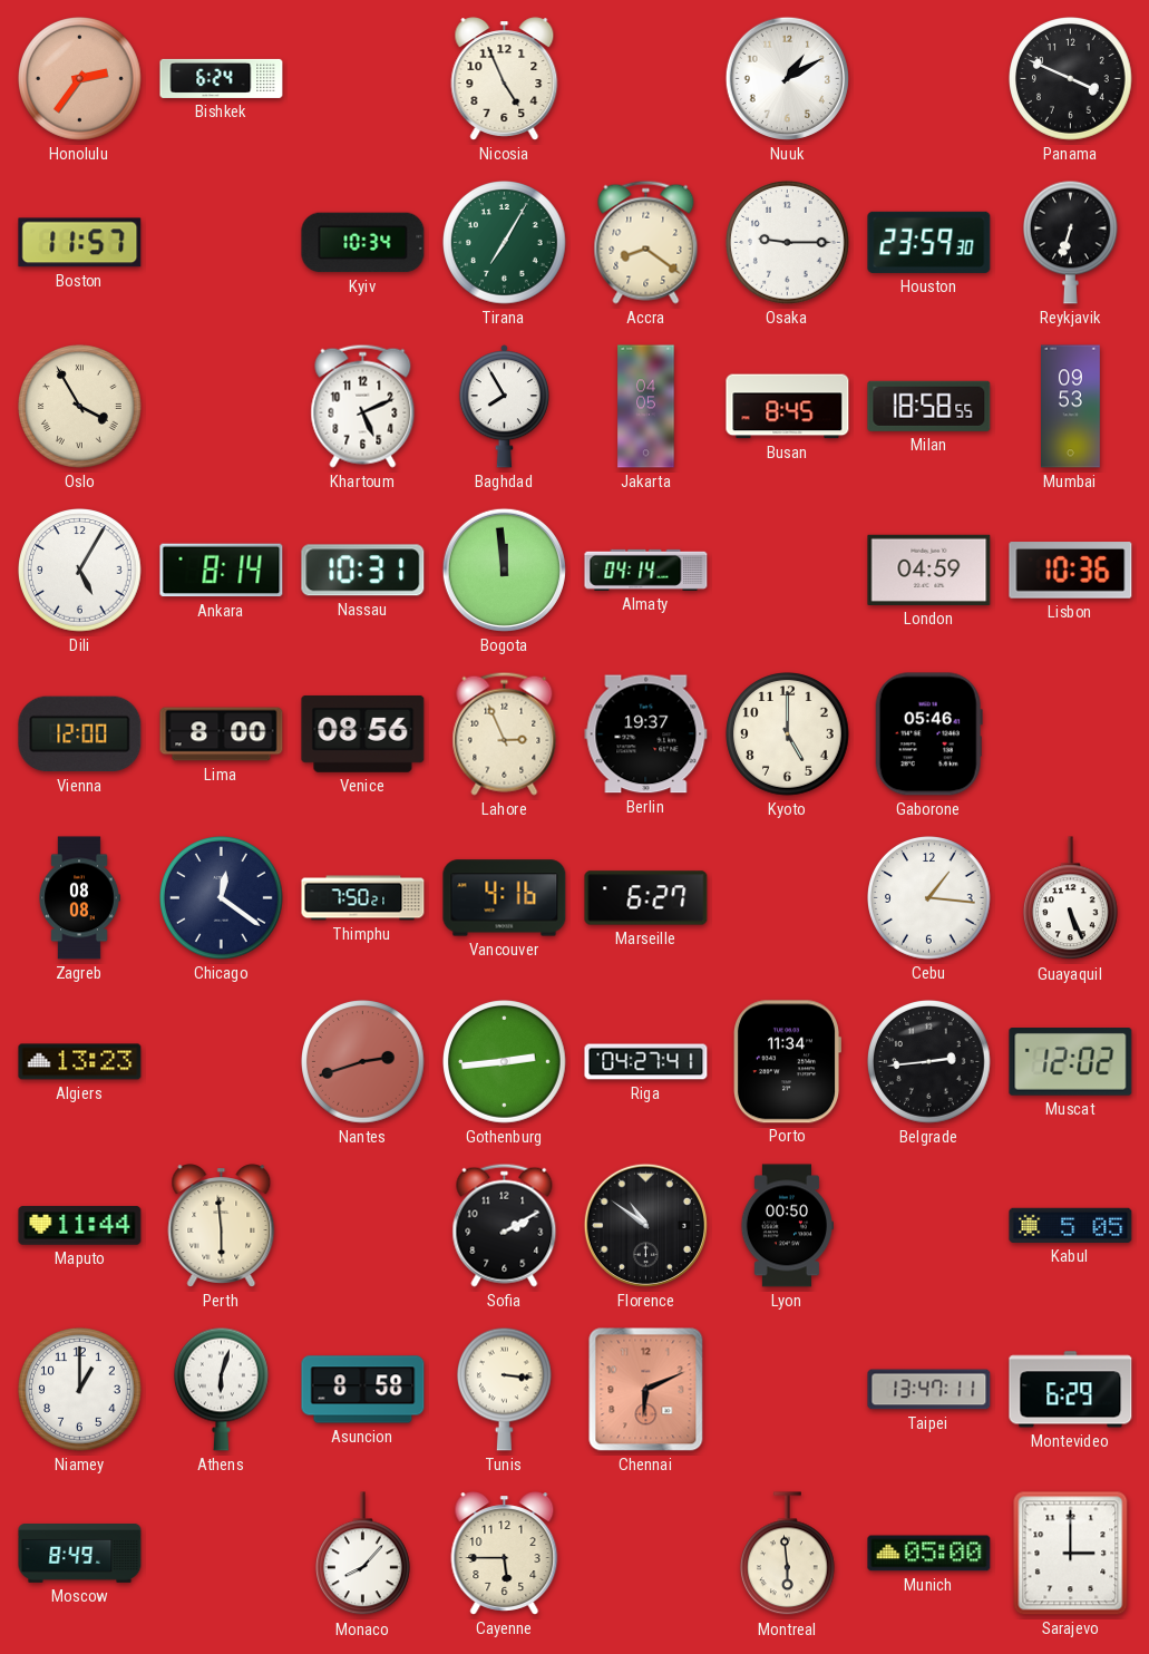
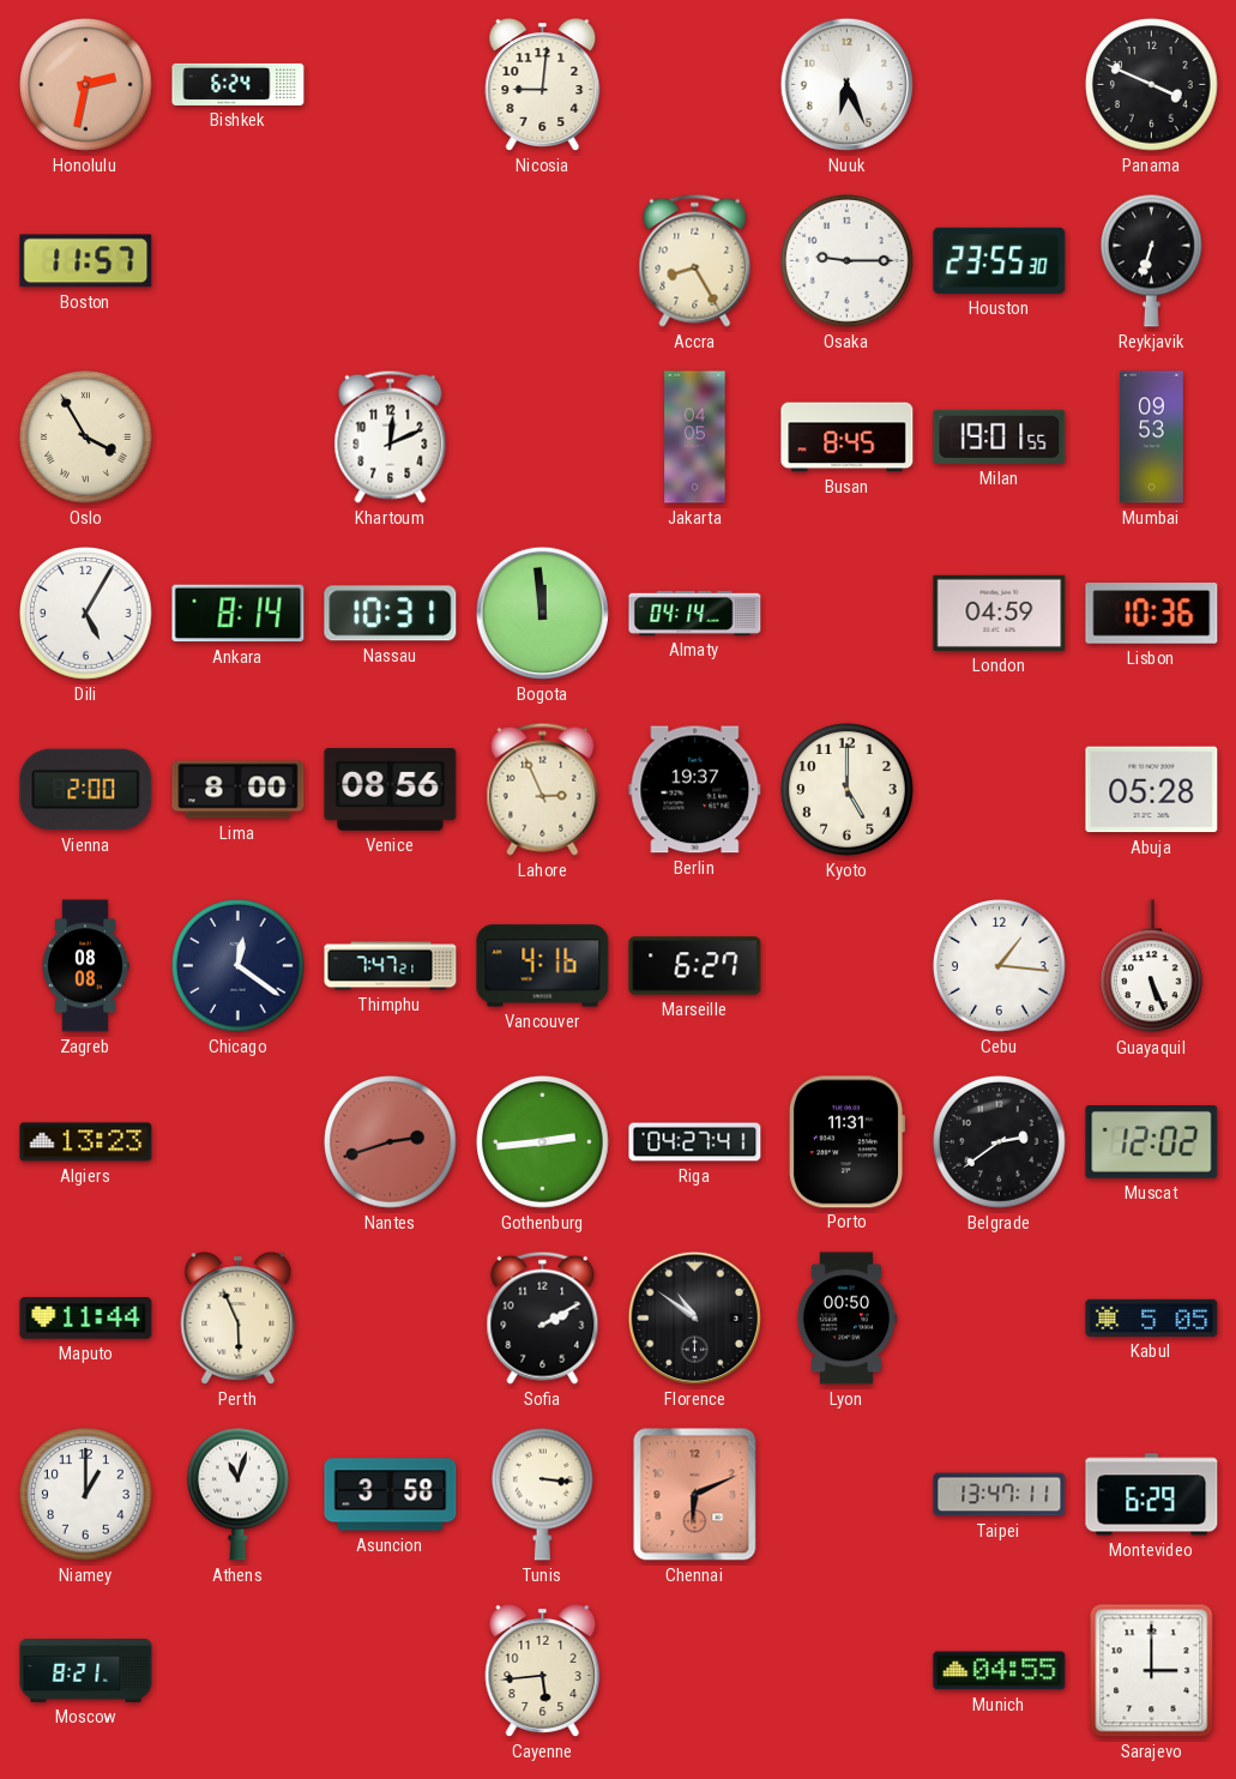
Honolulu: 2:36 -> 2:32 (86, 85)
Nicosia: 4:56 -> 9:01 (543, 85)
Nuuk: 1:10 -> 6:26 (846, 84)
Kyiv: 10:34 -> none (363, 243)
Tirana: 7:05 -> none (505, 243)
Accra: 8:21 -> 8:25 (695, 260)
Houston: 23:59 -> 23:55 (1000, 260)
Khartoum: 5:11 -> 12:11 (391, 436)
Baghdad: 7:55 -> none (504, 407)
Milan: 18:58 -> 19:01 (1000, 436)
Vienna: 12:00 -> 2:00 (86, 790)
Gaborone: 05:46 -> none (928, 734)
Abuja: none -> 05:28 (1152, 790)
Thimphu: 7:50 -> 7:47 (391, 966)
Porto: 11:34 -> 11:31 (846, 1142)
Belgrade: 2:44 -> 2:39 (1000, 1142)
Perth: 5:59 -> 5:56 (239, 1319)
Athens: 6:03 -> 11:03 (239, 1494)
Asuncion: 8:58 -> 3:58 (391, 1495)
Moscow: 8:49 -> 8:21 (86, 1671)
Monaco: 8:07 -> none (363, 1554)
Cayenne: 5:45 -> 5:44 (543, 1671)
Montreal: 5:59 -> none (788, 1554)
Munich: 05:00 -> 04:55 (1000, 1671)
